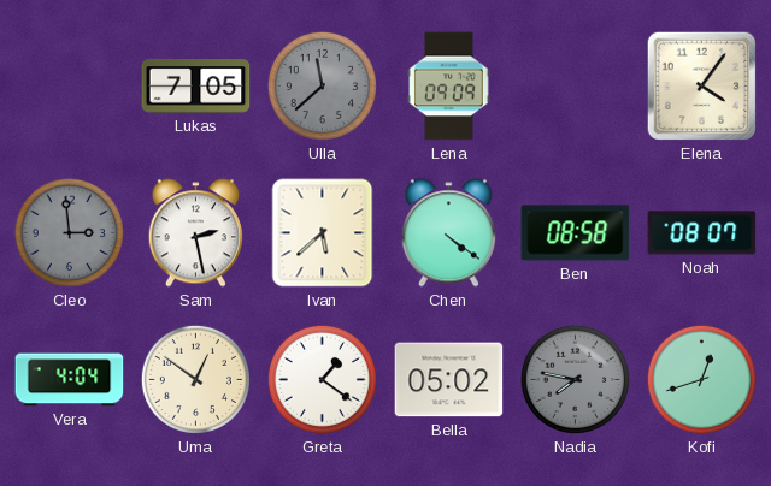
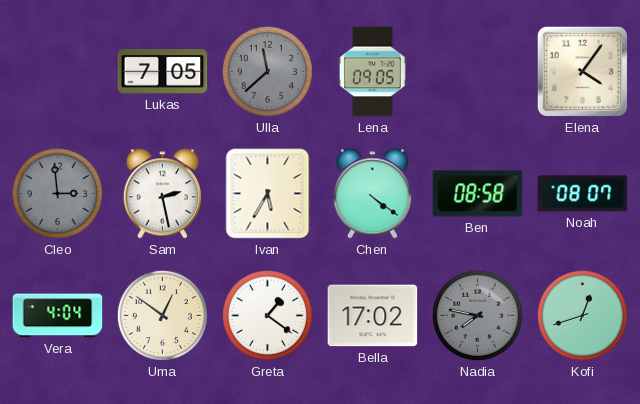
Lena: 09:09 -> 09:05 (373, 72)
Ivan: 5:38 -> 5:35 (268, 194)
Bella: 05:02 -> 17:02 (373, 316)
